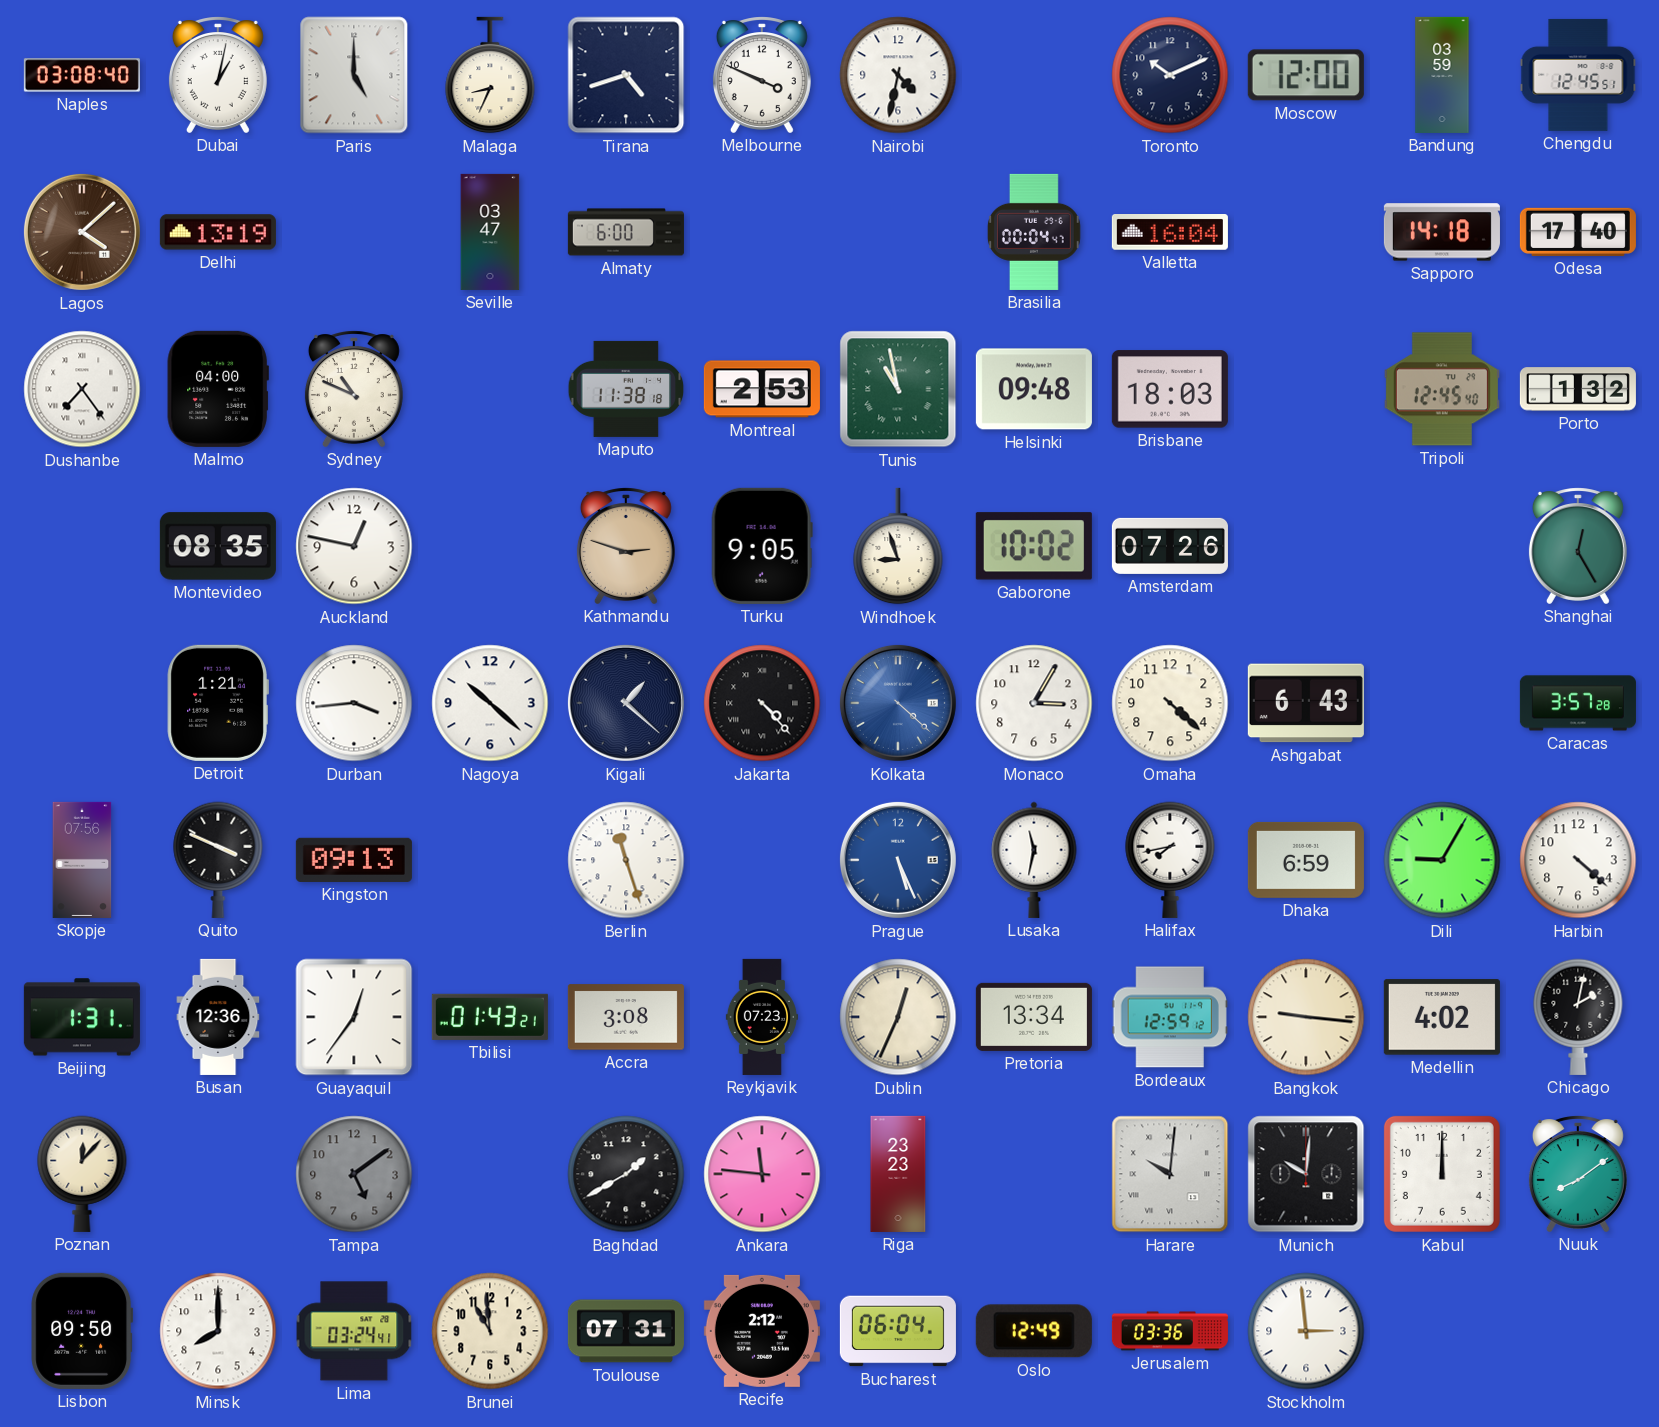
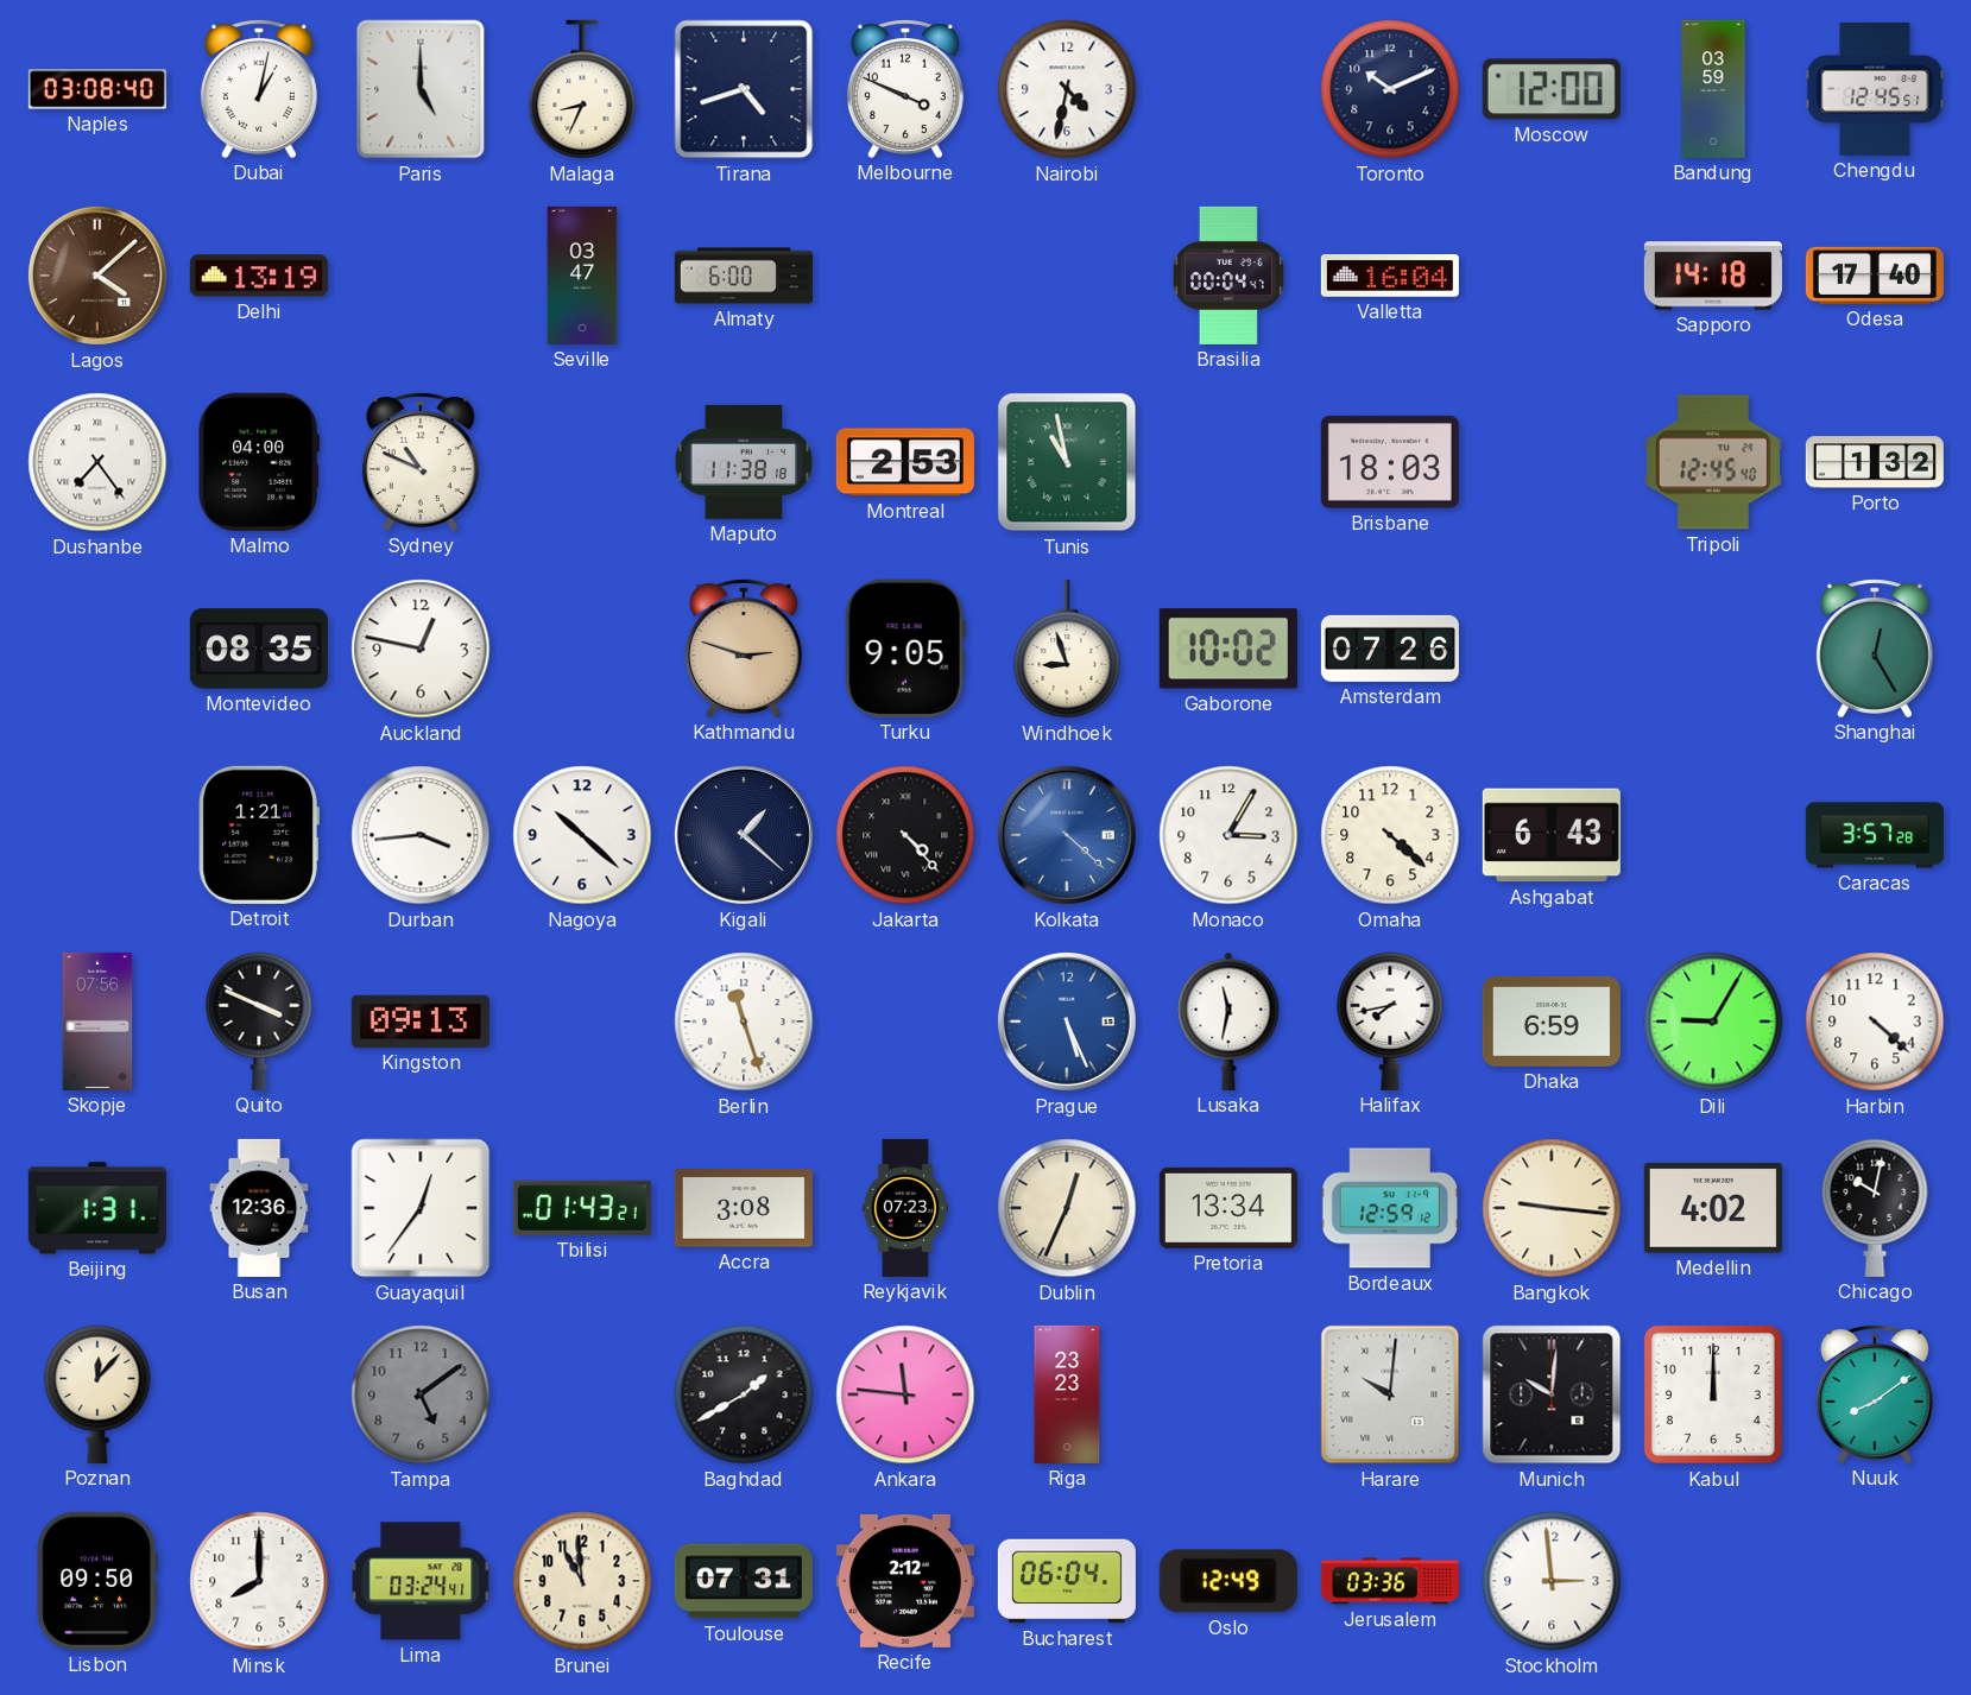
Helsinki: 09:48 -> none (1034, 389)
Chicago: 2:02 -> 10:02 (1875, 1208)
